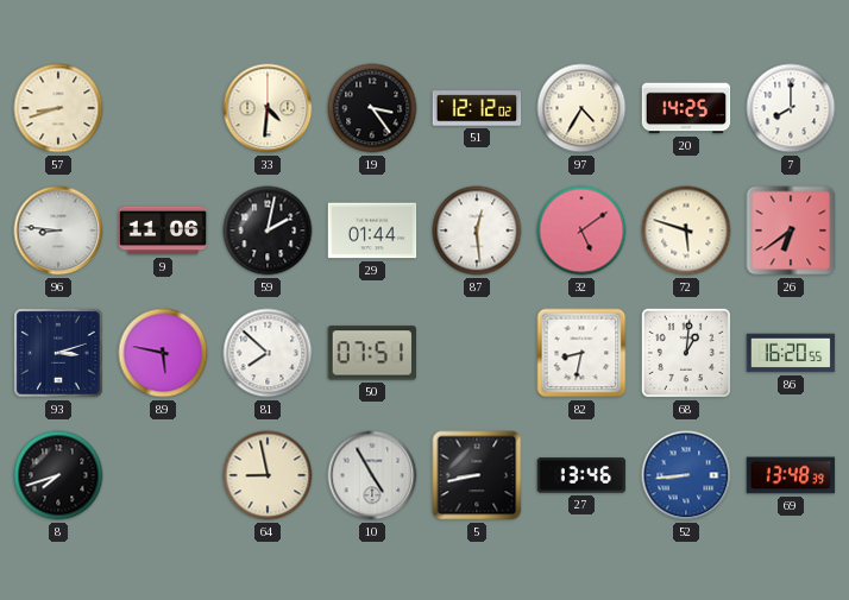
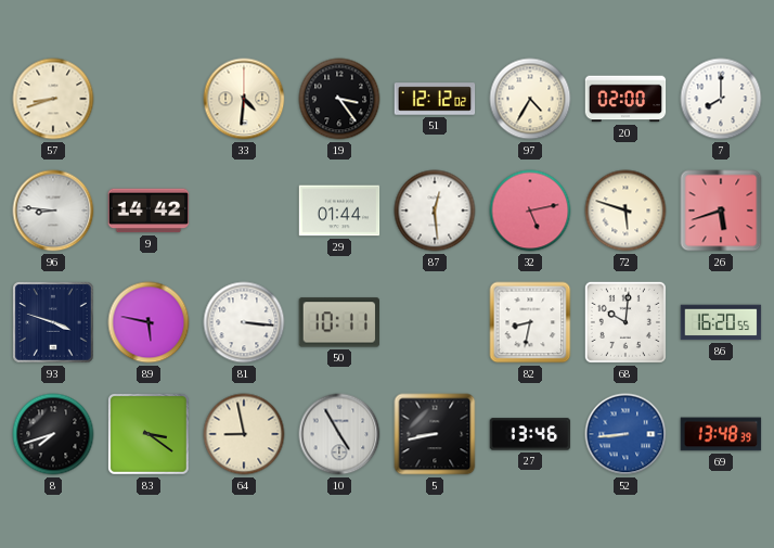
20: 14:25 -> 02:00 (625, 99)
9: 11:06 -> 14:42 (149, 211)
59: 2:02 -> none (268, 230)
32: 5:09 -> 5:13 (530, 211)
26: 6:39 -> 5:42 (721, 211)
93: 3:12 -> 3:48 (54, 323)
81: 7:52 -> 3:16 (244, 322)
50: 07:51 -> 10:11 (338, 322)
68: 1:01 -> 10:01 (625, 322)
83: none -> 3:21 (150, 435)
